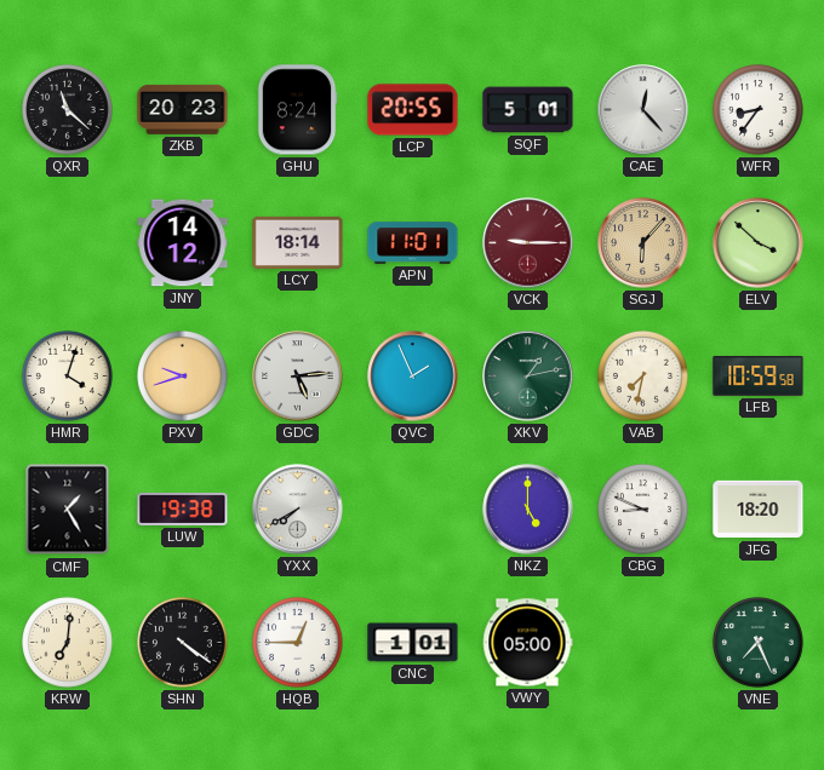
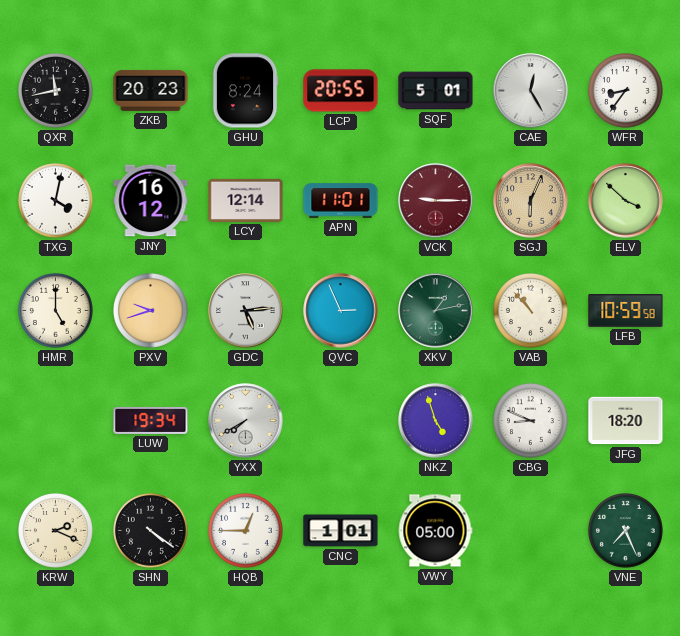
QXR: 11:22 -> 11:43 (56, 91)
CAE: 12:23 -> 12:25 (531, 91)
TXG: none -> 4:02 (56, 201)
JNY: 14:12 -> 16:12 (151, 201)
LCY: 18:14 -> 12:14 (246, 200)
SGJ: 6:07 -> 6:04 (531, 201)
HMR: 4:03 -> 5:00 (56, 311)
QVC: 1:56 -> 2:56 (341, 311)
VAB: 7:32 -> 10:53 (531, 311)
CMF: 1:25 -> none (68, 510)
LUW: 19:38 -> 19:34 (151, 420)
NKZ: 5:00 -> 4:57 (436, 421)
KRW: 7:01 -> 2:19 (56, 531)
